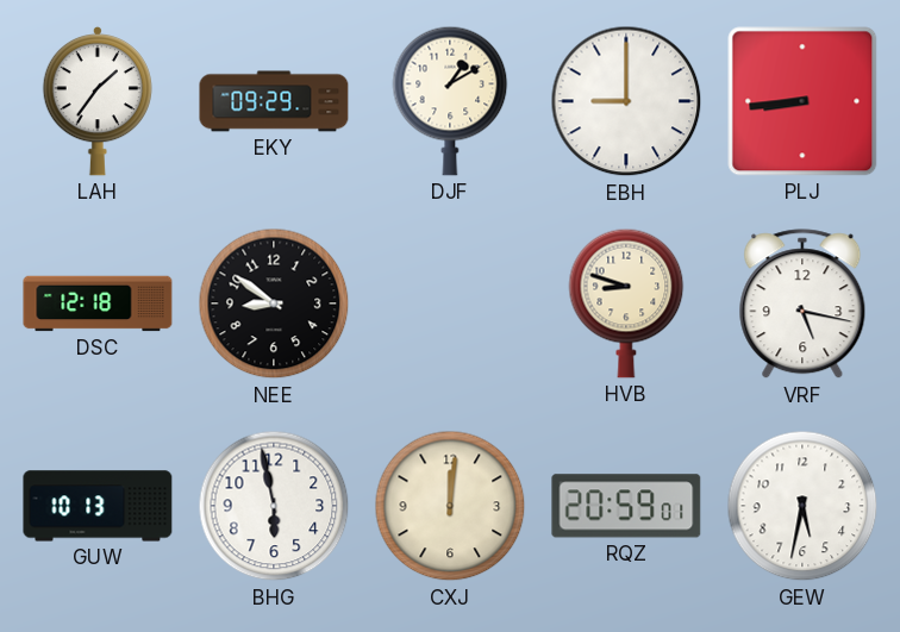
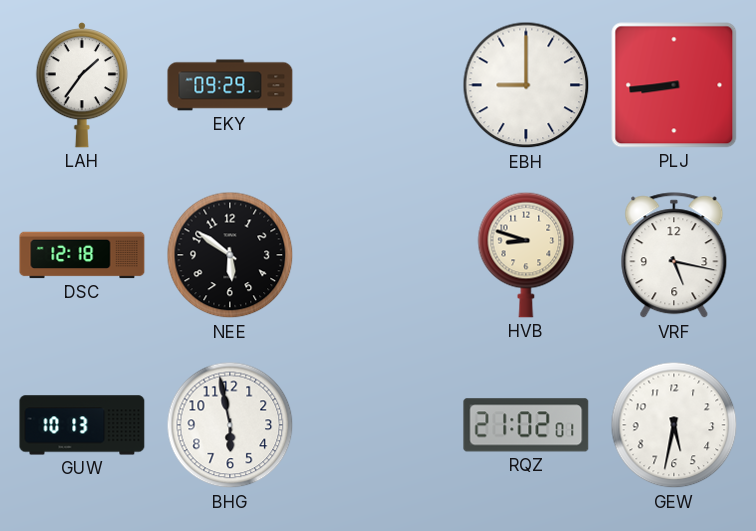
DJF: 1:10 -> none (450, 101)
NEE: 8:51 -> 5:51 (230, 255)
CXJ: 12:01 -> none (450, 506)
RQZ: 20:59 -> 21:02 (526, 425)
